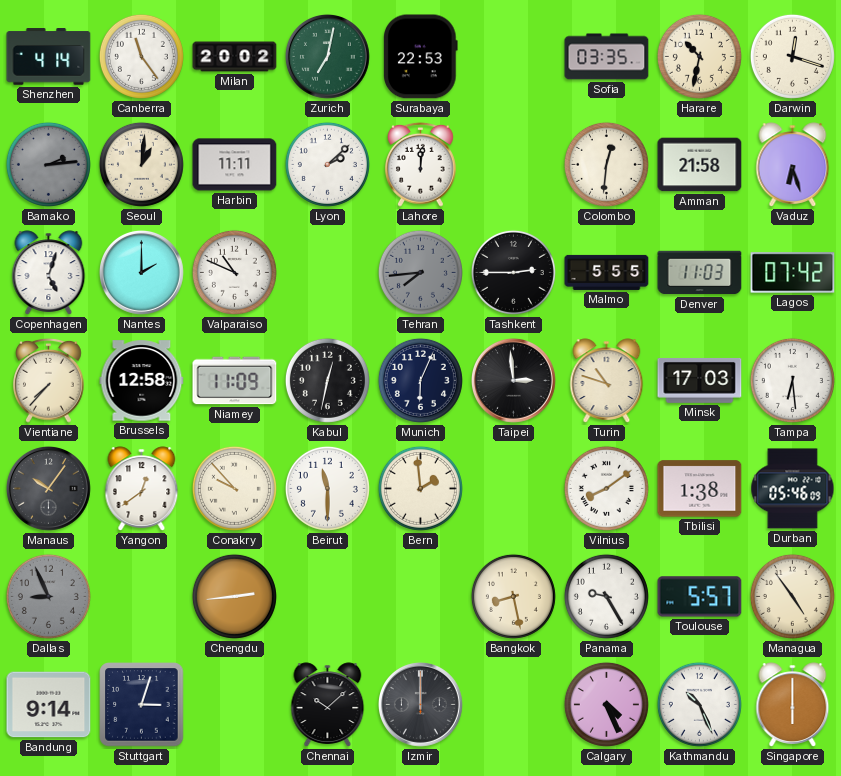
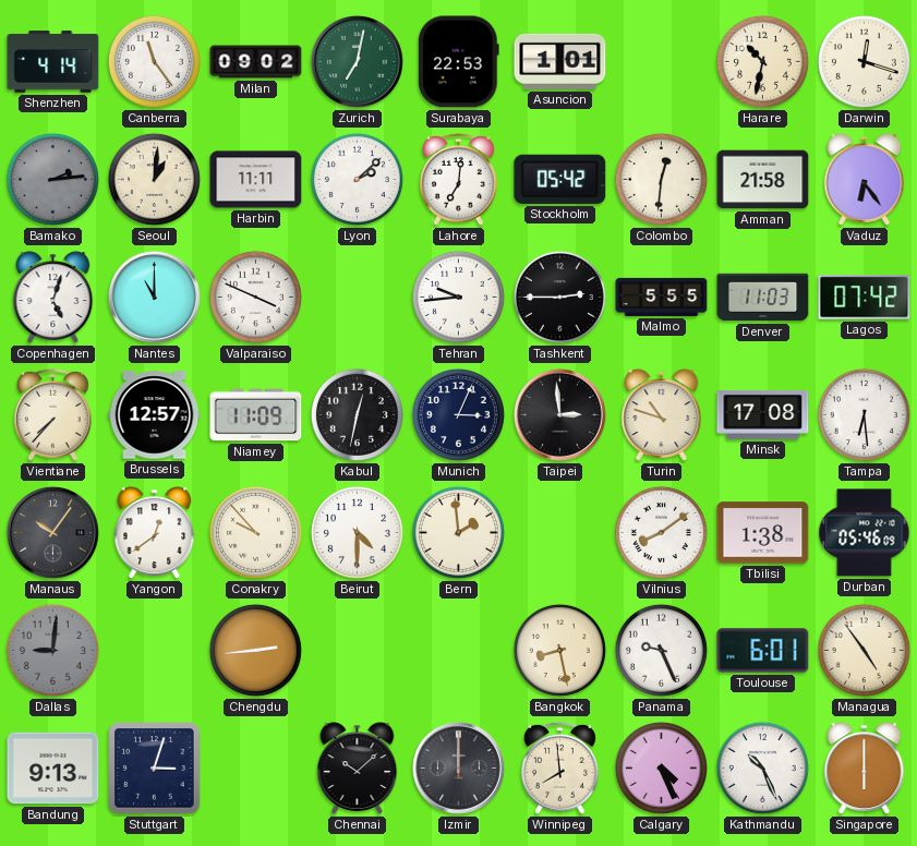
Milan: 20:02 -> 09:02 (256, 62)
Asuncion: none -> 1:01 (560, 61)
Sofia: 03:35 -> none (607, 57)
Lahore: 12:01 -> 7:01 (459, 179)
Stockholm: none -> 05:42 (560, 179)
Vaduz: 6:27 -> 6:24 (865, 180)
Nantes: 2:00 -> 11:00 (154, 297)
Valparaiso: 10:49 -> 3:49 (255, 297)
Tehran: 7:44 -> 9:44 (458, 297)
Tehran dial: grey -> white (458, 297)
Brussels: 12:58 -> 12:57 (155, 415)
Munich: 6:04 -> 3:04 (458, 414)
Minsk: 17:03 -> 17:08 (763, 414)
Beirut: 11:30 -> 4:30 (357, 532)
Dallas: 8:56 -> 9:01 (52, 650)
Panama: 9:25 -> 9:26 (661, 650)
Toulouse: 5:57 -> 6:01 (763, 651)
Bandung: 9:14 -> 9:13 (53, 769)
Winnipeg: none -> 7:59 (560, 768)
